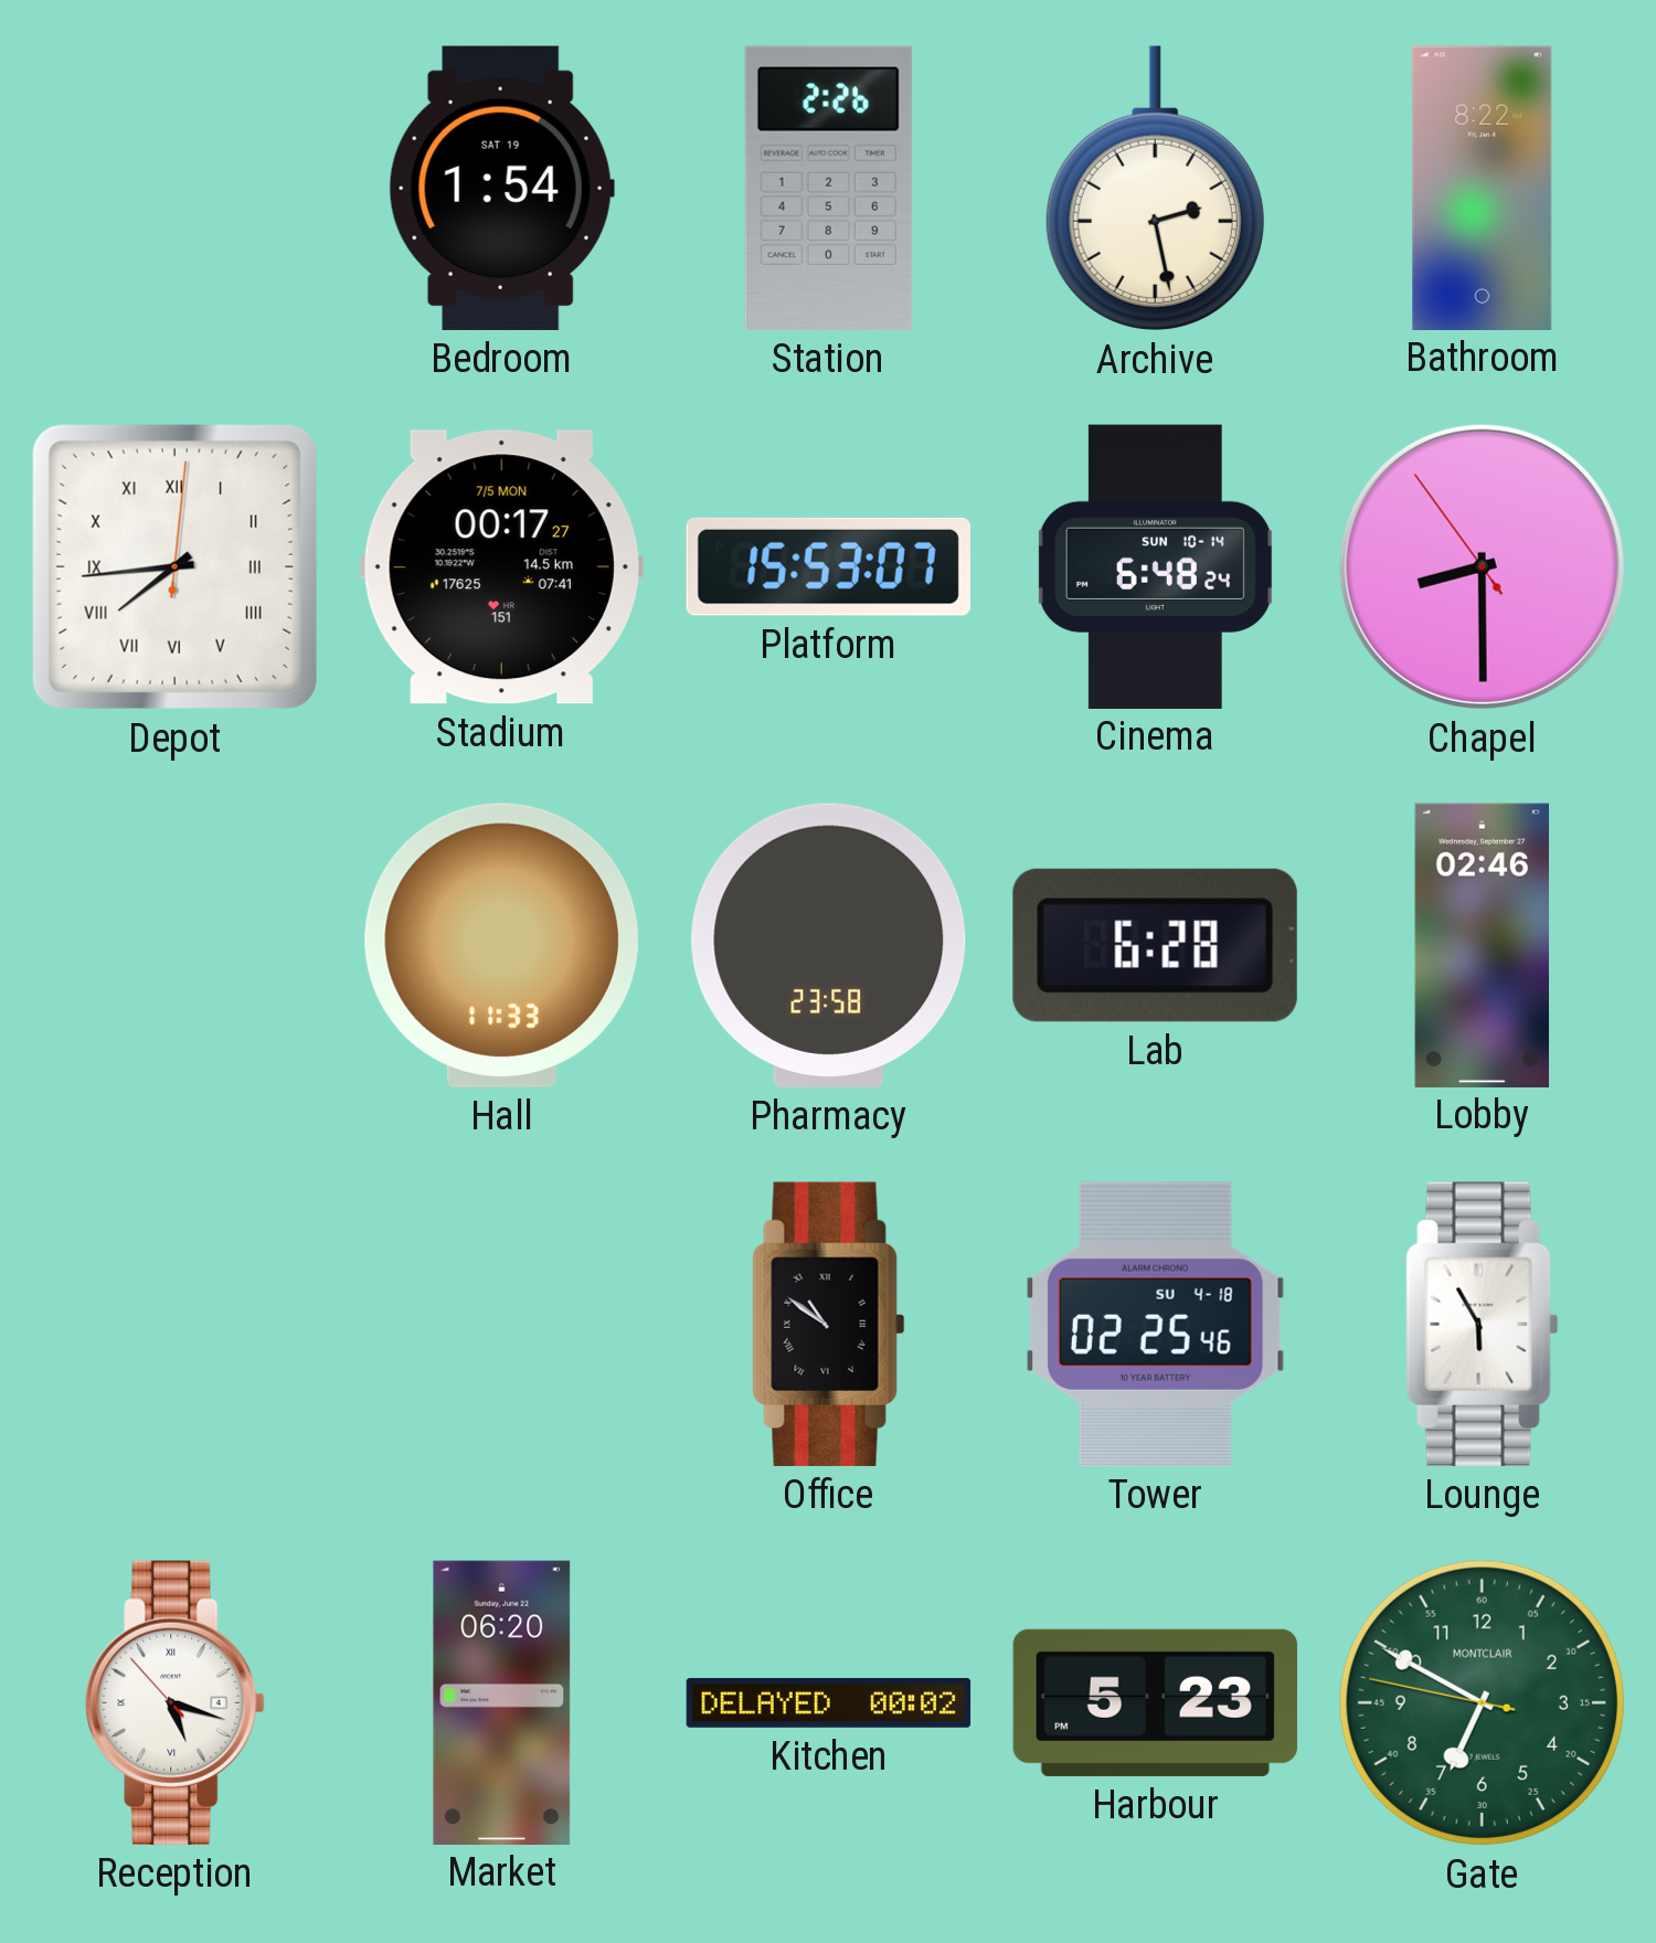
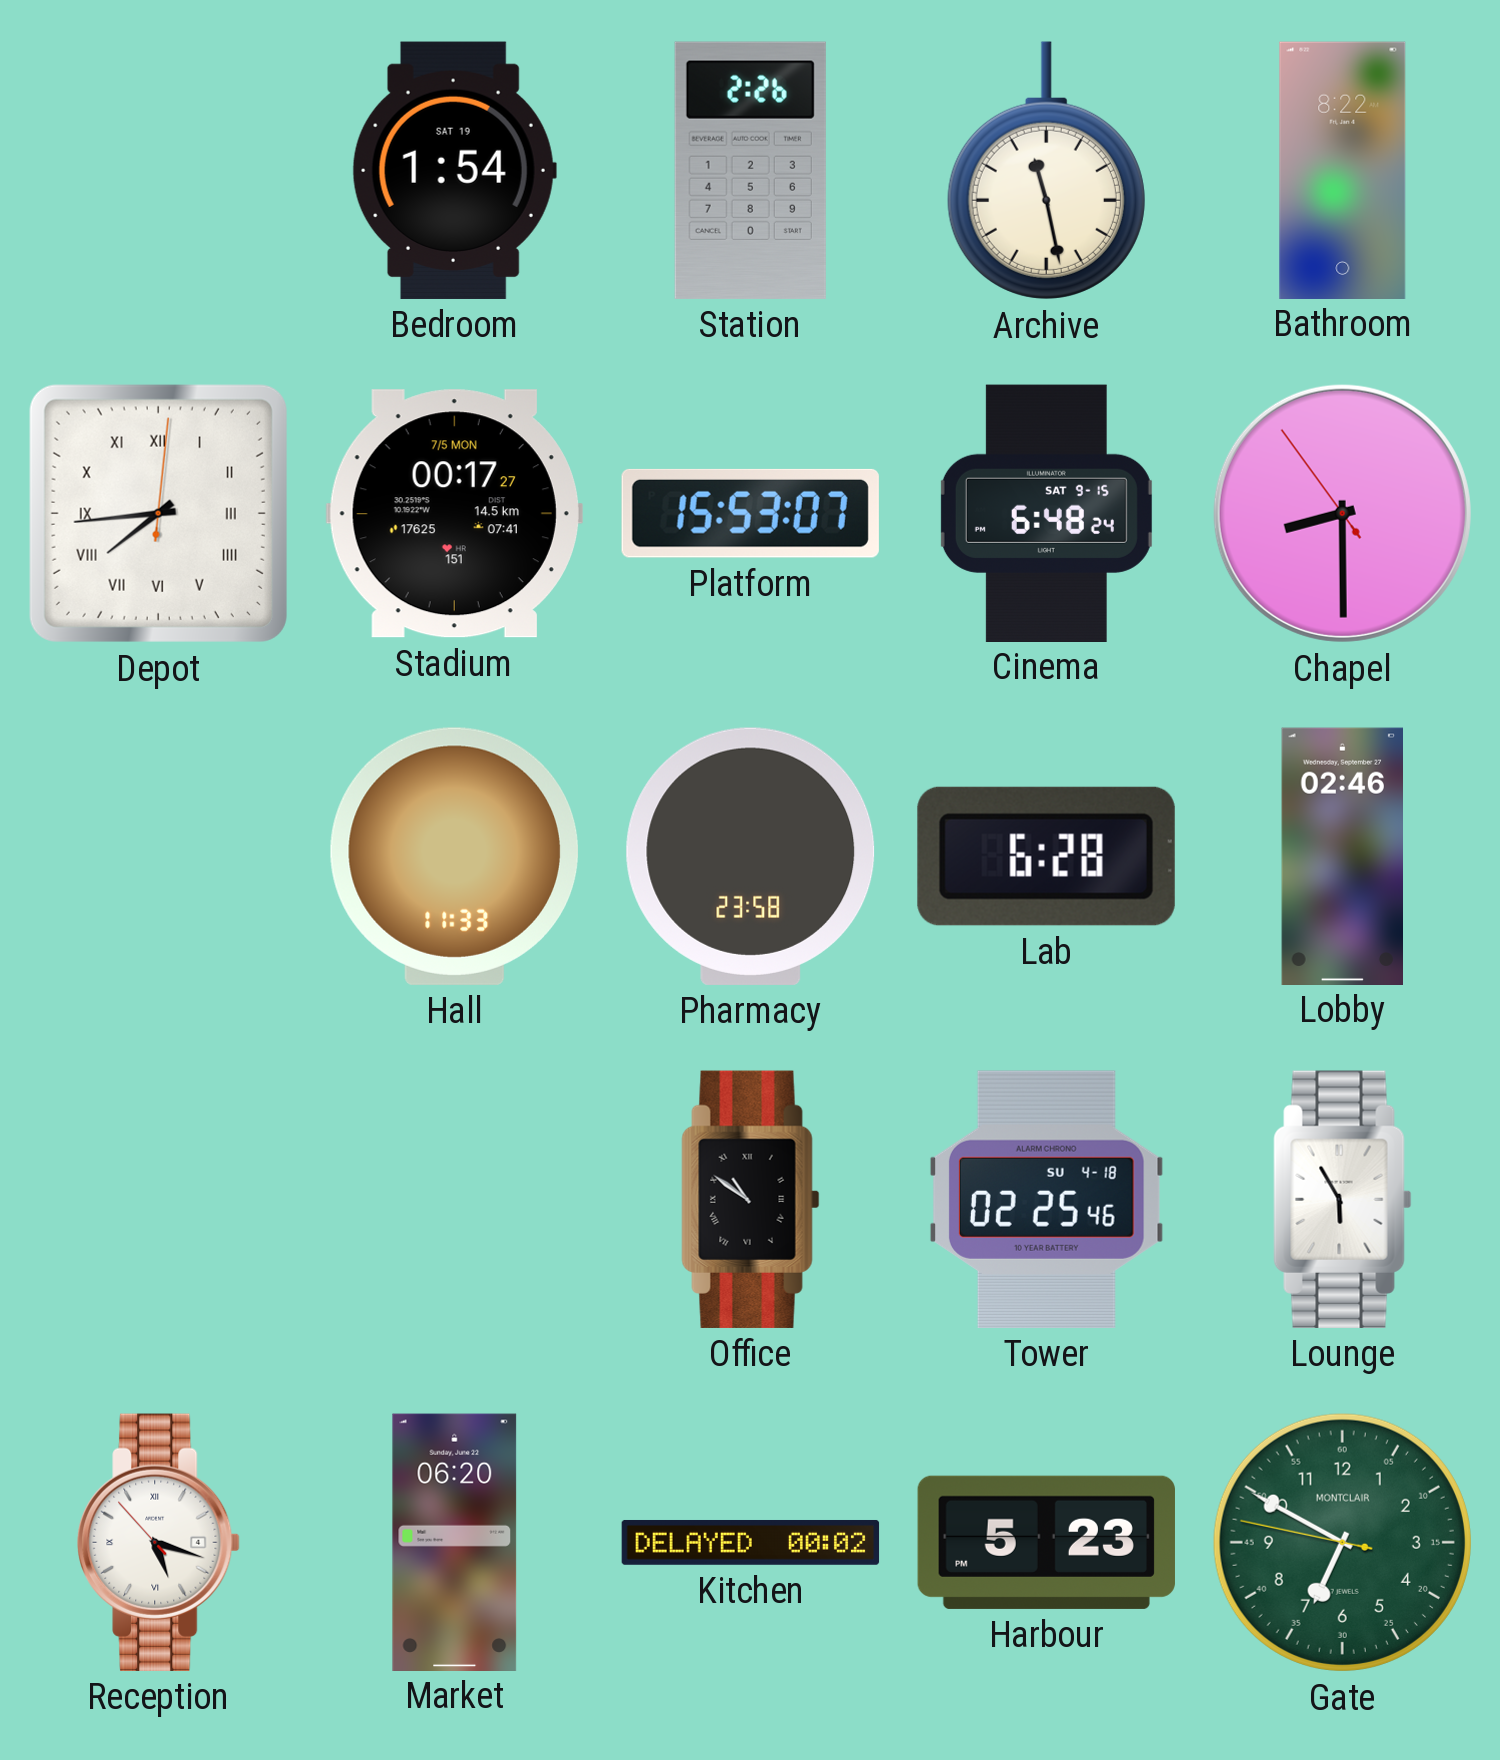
Archive: 2:28 -> 11:28 (1046, 171)
Cinema date: SUN 10-14 -> SAT 9-15 (1046, 513)
